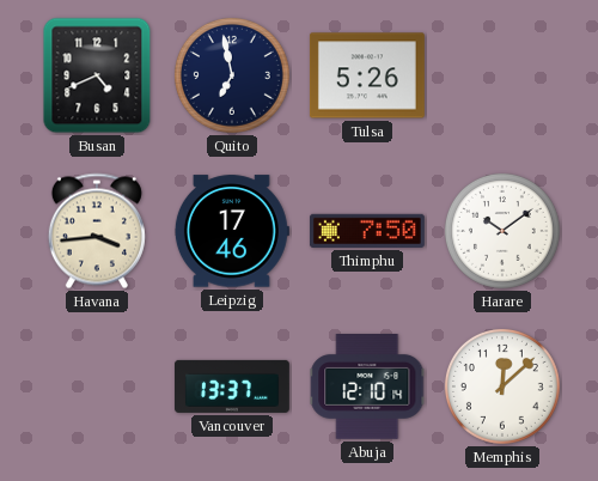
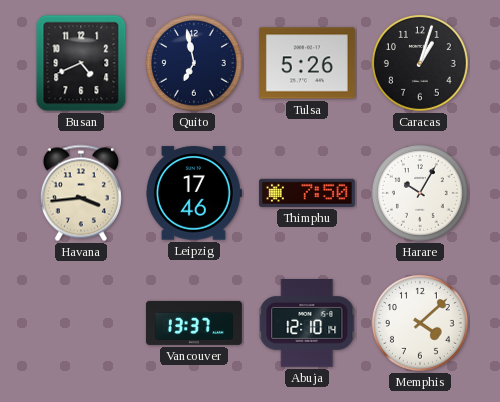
Caracas: none -> 1:03 (420, 63)
Harare: 10:09 -> 10:05 (420, 193)
Memphis: 12:08 -> 4:08 (420, 323)
